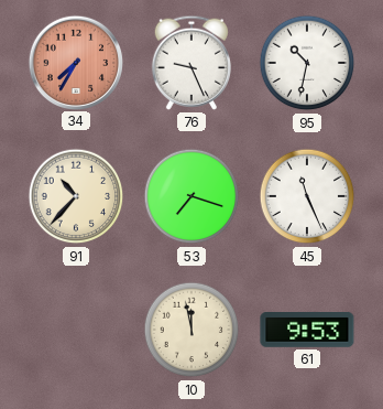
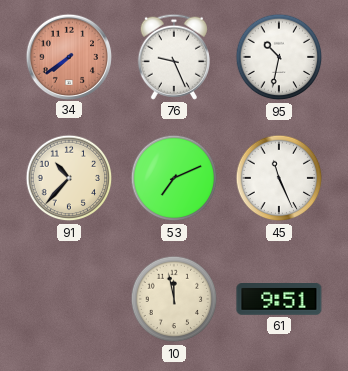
34: 7:35 -> 7:39 (68, 56)
53: 7:18 -> 7:11 (174, 178)
61: 9:53 -> 9:51 (279, 300)
